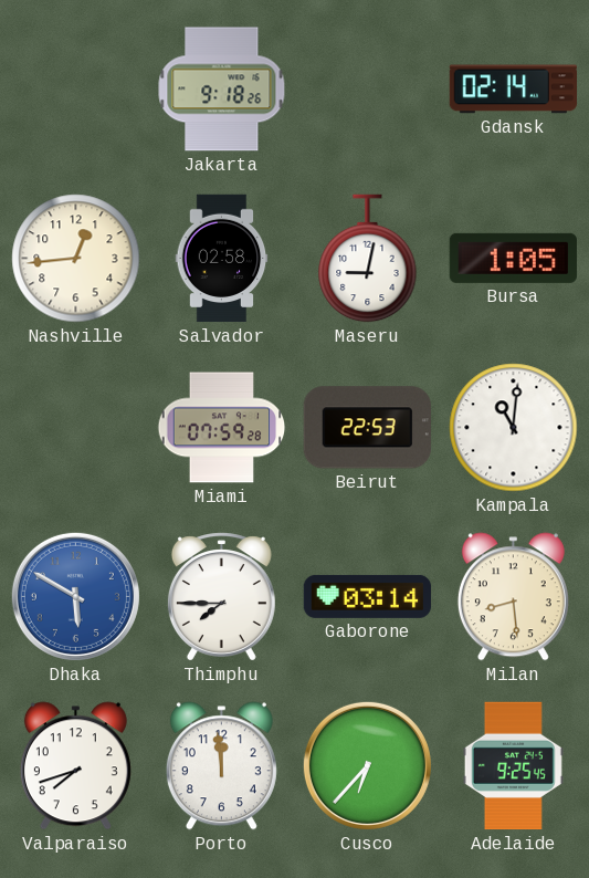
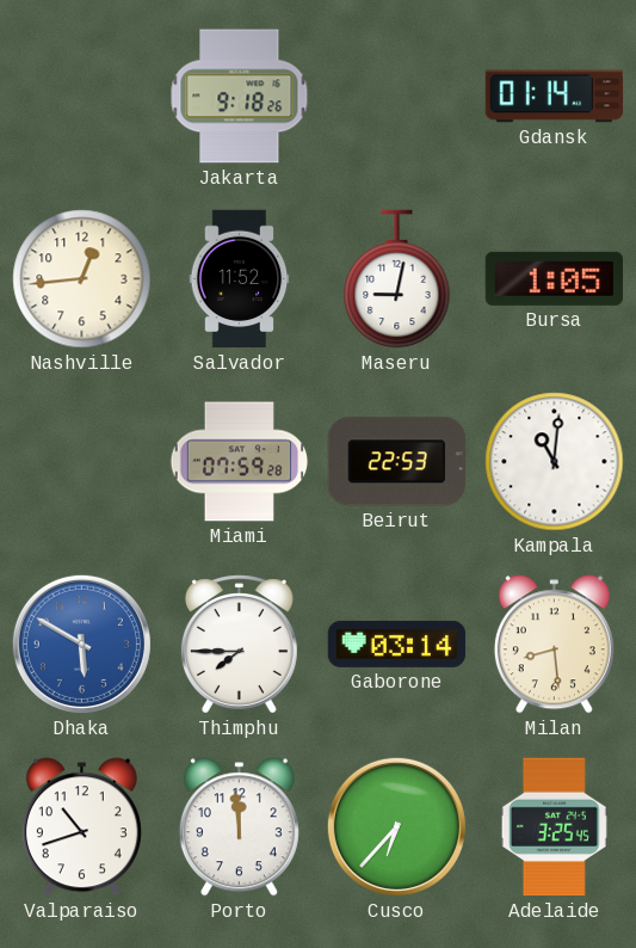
Gdansk: 02:14 -> 01:14 (555, 97)
Salvador: 02:58 -> 11:52 (240, 279)
Valparaiso: 7:42 -> 10:42 (81, 827)
Adelaide: 9:25 -> 3:25 (554, 827)
